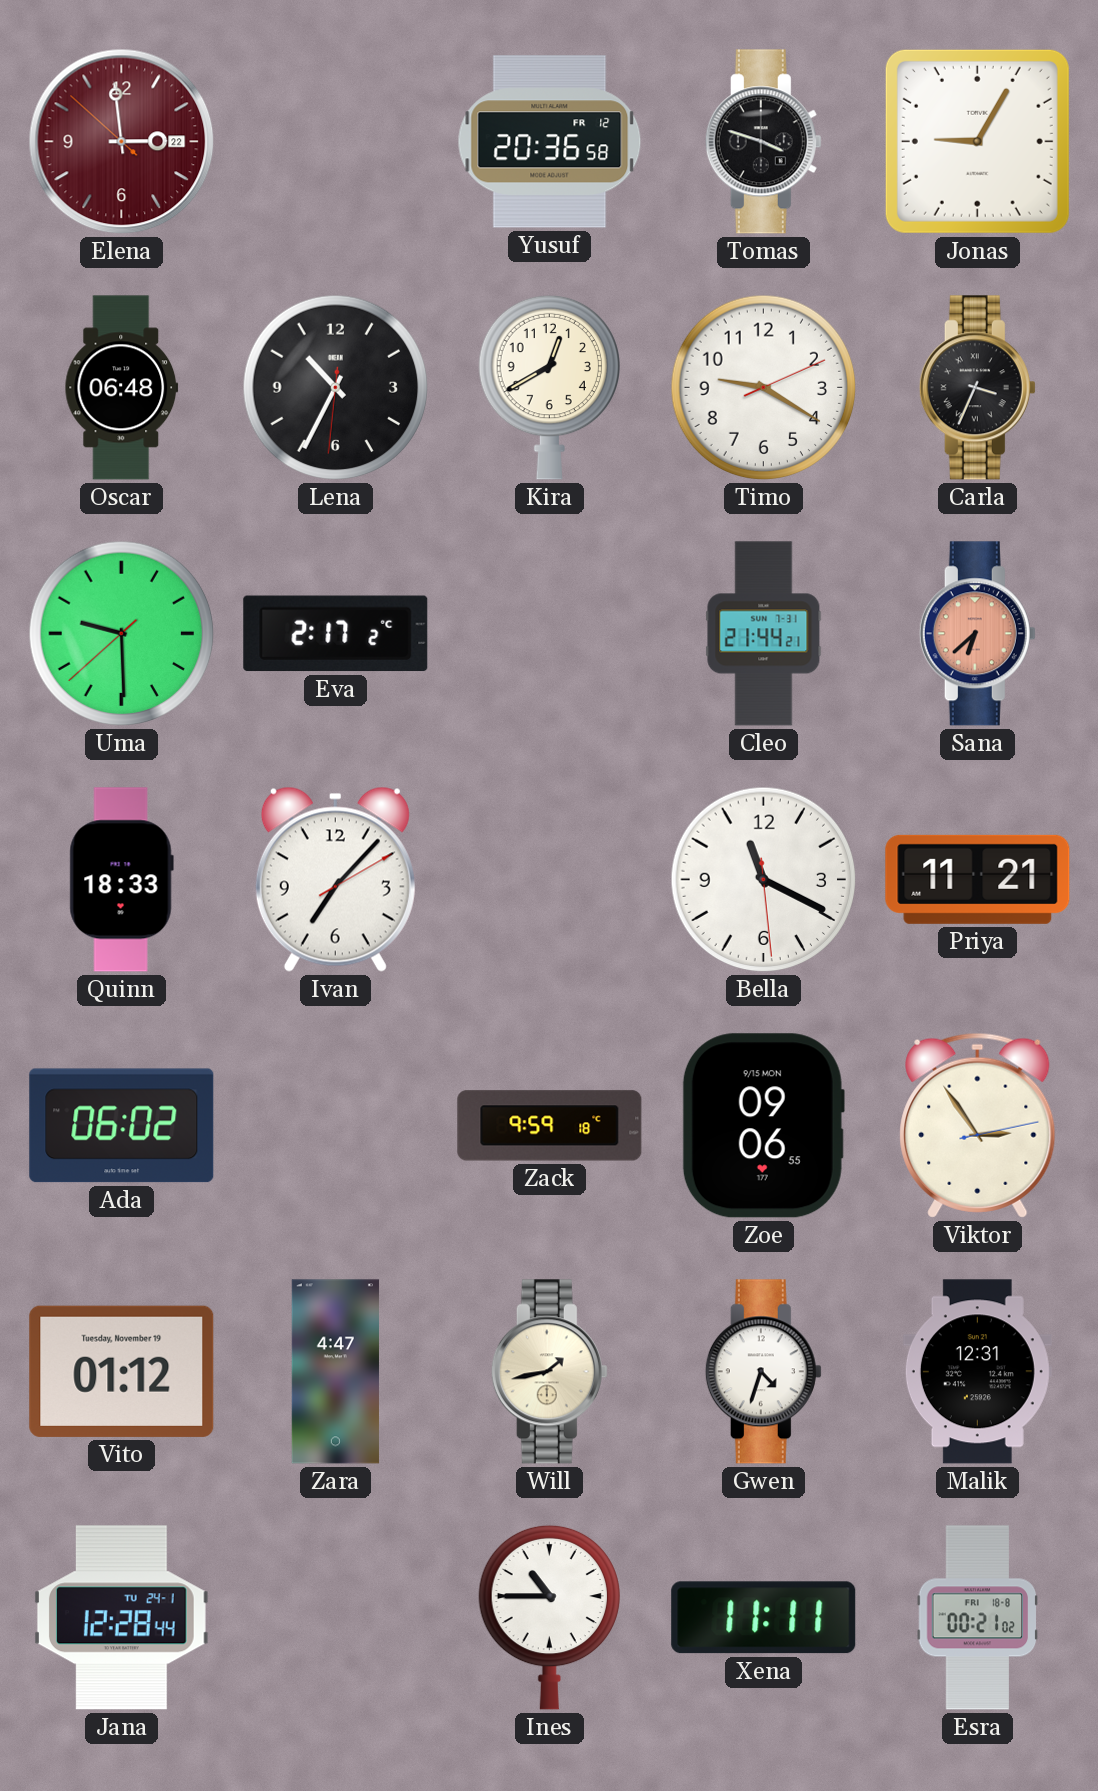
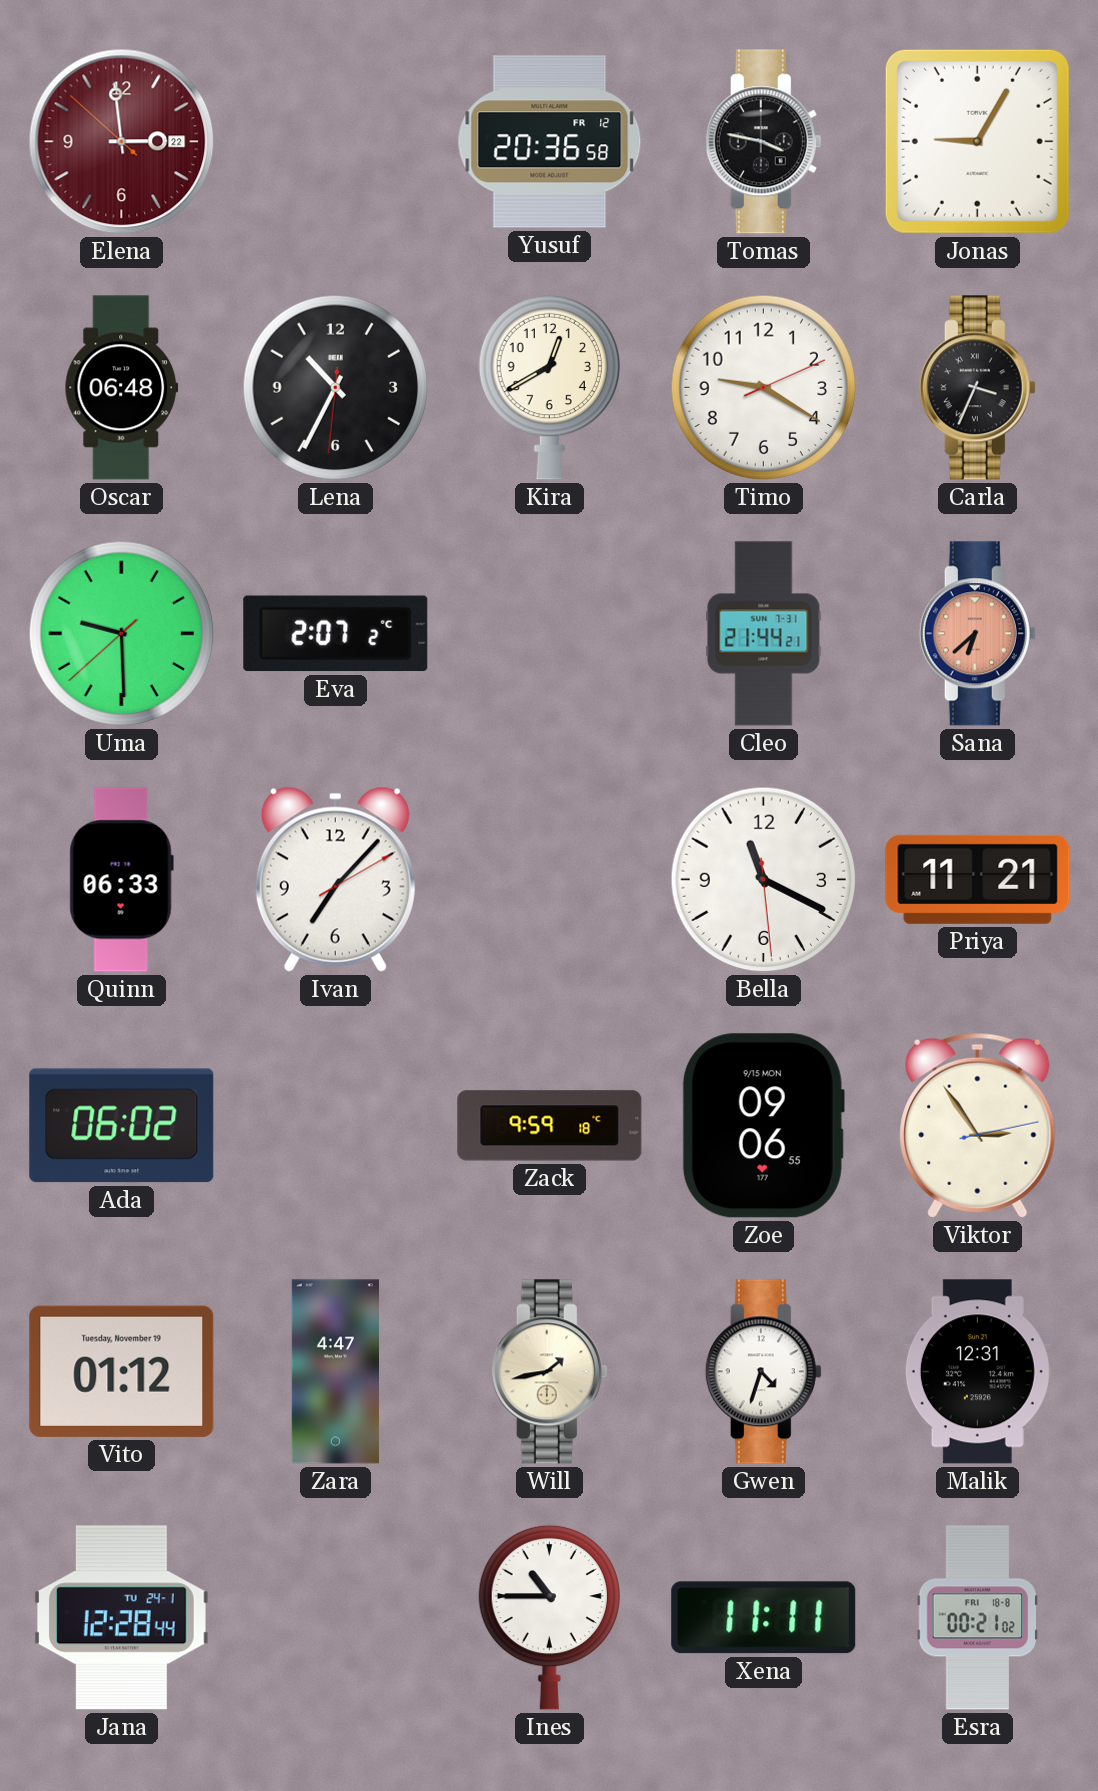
Tomas: 3:48 -> 3:47 (763, 142)
Eva: 2:17 -> 2:07 (336, 634)
Quinn: 18:33 -> 06:33 (121, 880)
